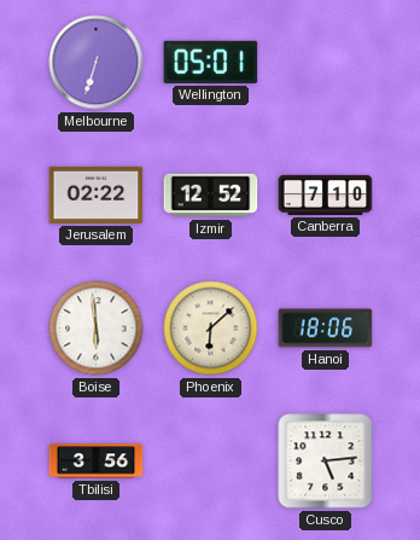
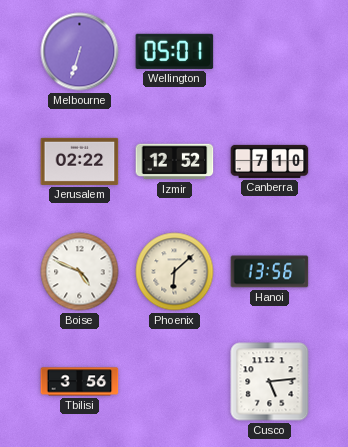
Boise: 5:59 -> 4:49 (80, 272)
Hanoi: 18:06 -> 13:56 (270, 272)
